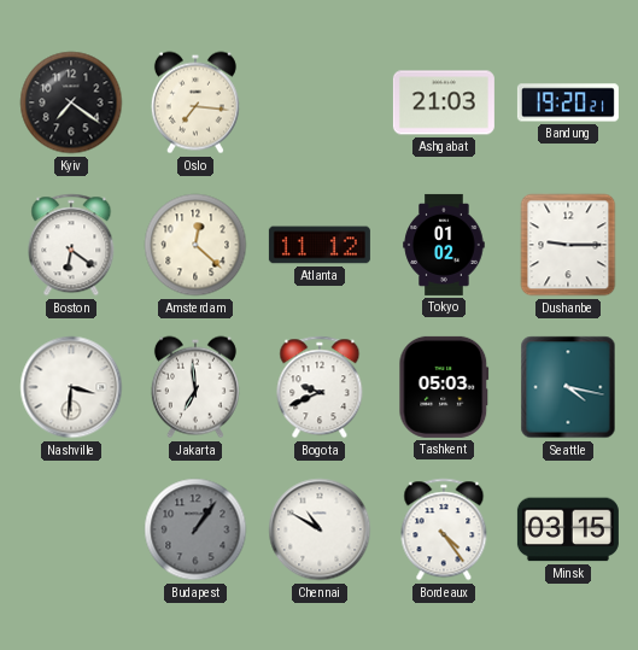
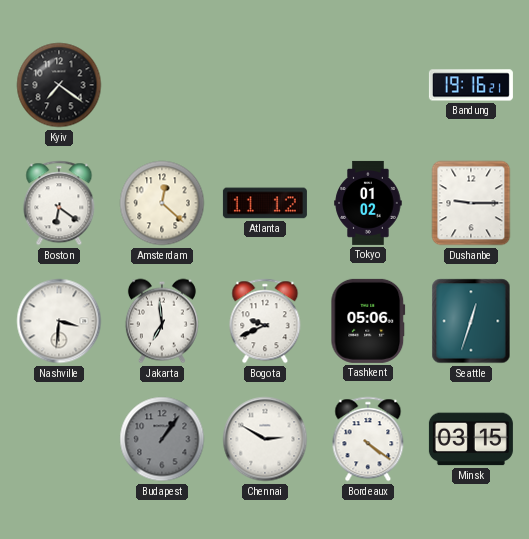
Oslo: 7:16 -> none (195, 103)
Ashgabat: 21:03 -> none (444, 103)
Bandung: 19:20 -> 19:16 (471, 85)
Tashkent: 05:03 -> 05:06 (368, 321)
Seattle: 4:17 -> 12:33 (471, 321)
Chennai: 10:50 -> 2:50 (265, 439)
Bordeaux: 4:24 -> 4:21 (368, 439)
